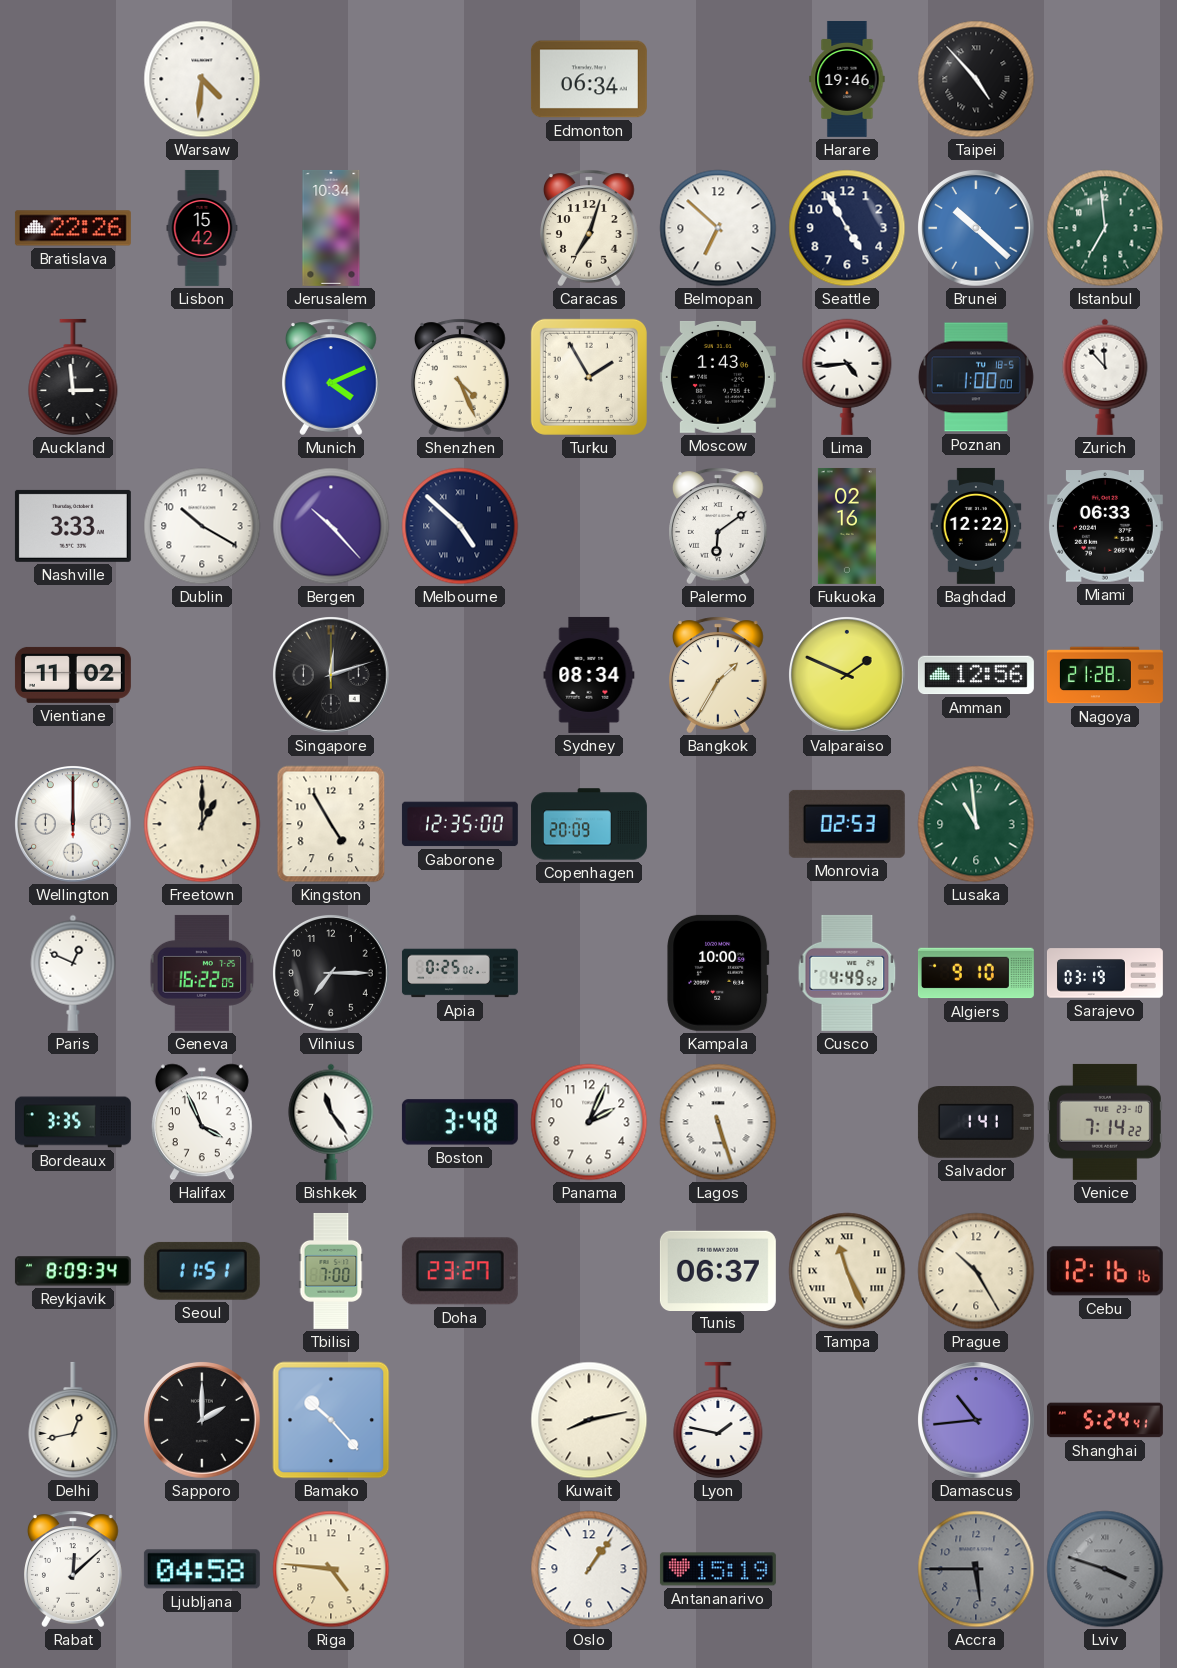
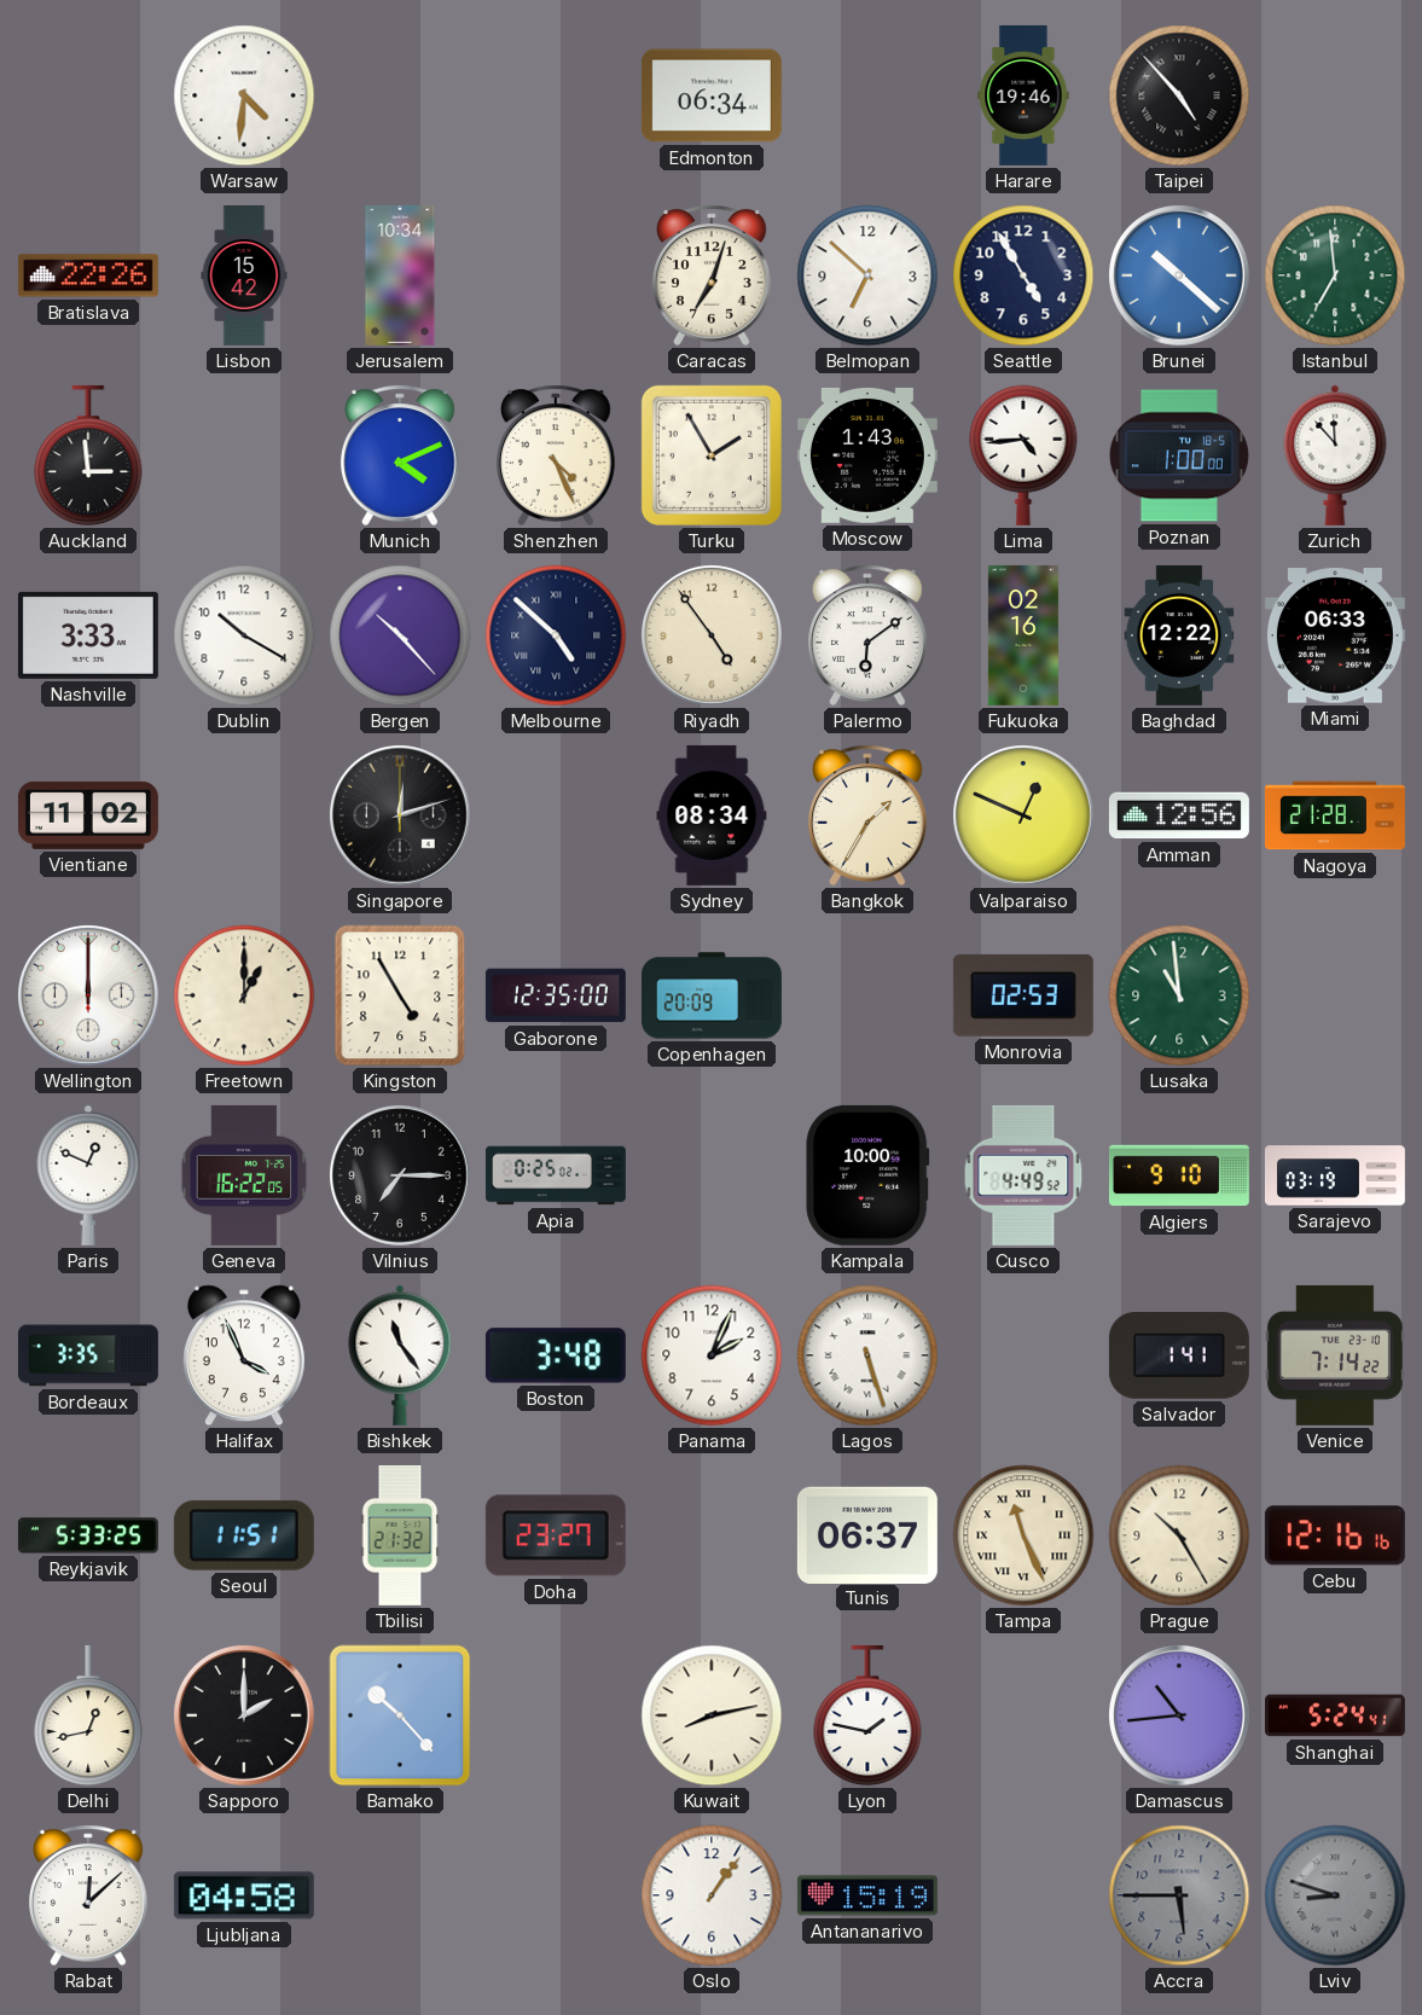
Riyadh: none -> 4:54 (712, 635)
Valparaiso: 1:49 -> 12:49 (1023, 815)
Reykjavik: 8:09 -> 5:33 (88, 1535)
Tbilisi: 7:00 -> 21:32 (400, 1535)
Riga: 4:46 -> none (331, 1569)
Lviv: 3:48 -> 8:48 (1335, 1895)
